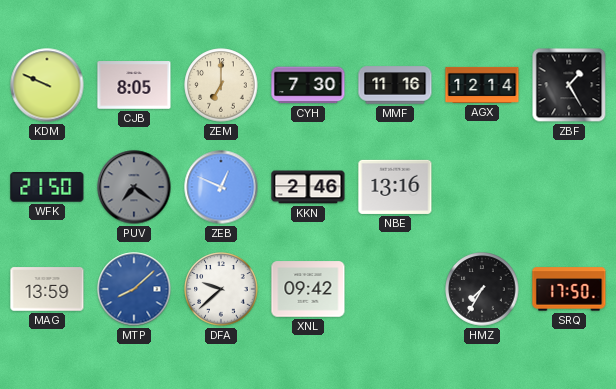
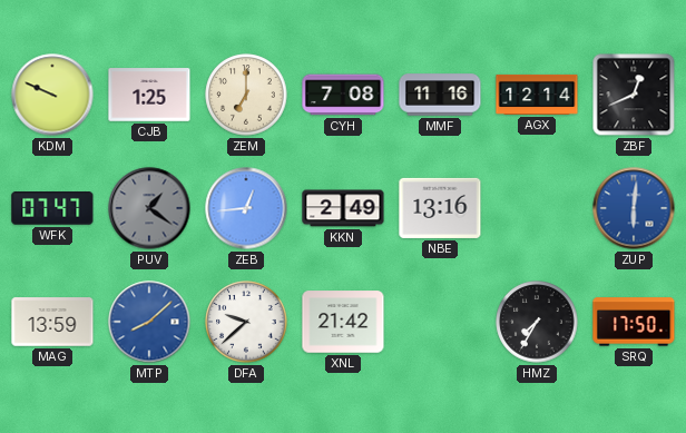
CJB: 8:05 -> 1:25 (149, 95)
CYH: 7:30 -> 7:08 (343, 95)
ZBF: 1:25 -> 12:41 (634, 95)
WFK: 21:50 -> 07:47 (52, 208)
PUV: 7:21 -> 1:21 (149, 208)
ZEB: 12:49 -> 12:44 (246, 208)
KKN: 2:46 -> 2:49 (343, 208)
ZUP: none -> 6:01 (634, 208)
XNL: 09:42 -> 21:42 (343, 322)
